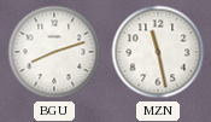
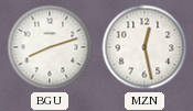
MZN: 11:28 -> 12:28 (144, 47)
